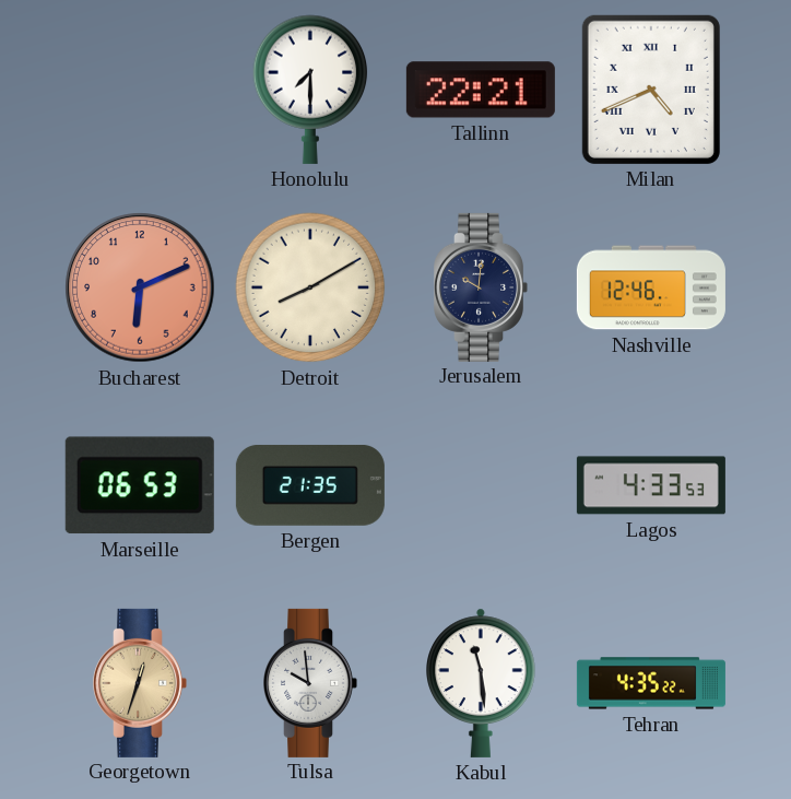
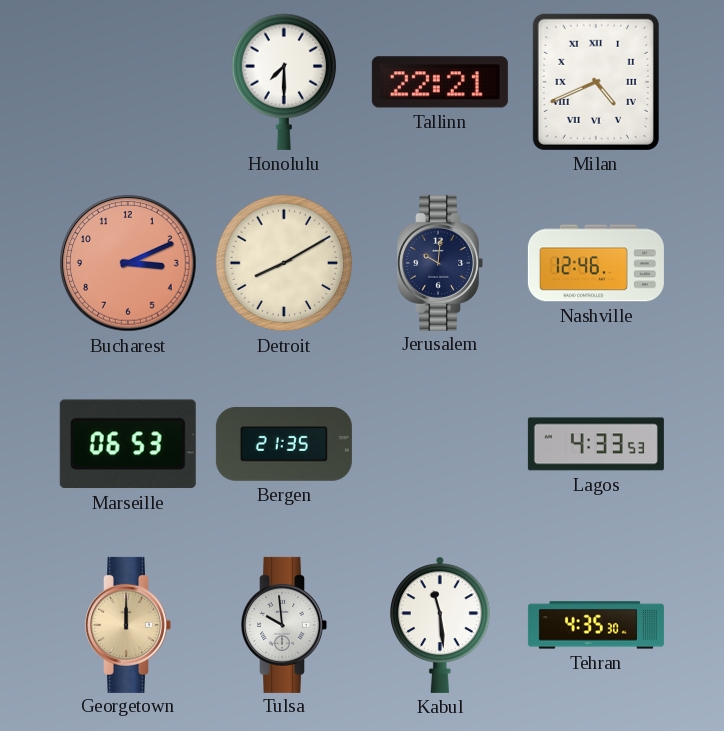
Bucharest: 6:11 -> 3:11 (128, 263)
Georgetown: 12:33 -> 12:00 (128, 625)
Tehran: 4:35:22 -> 4:35:30 (596, 625)
